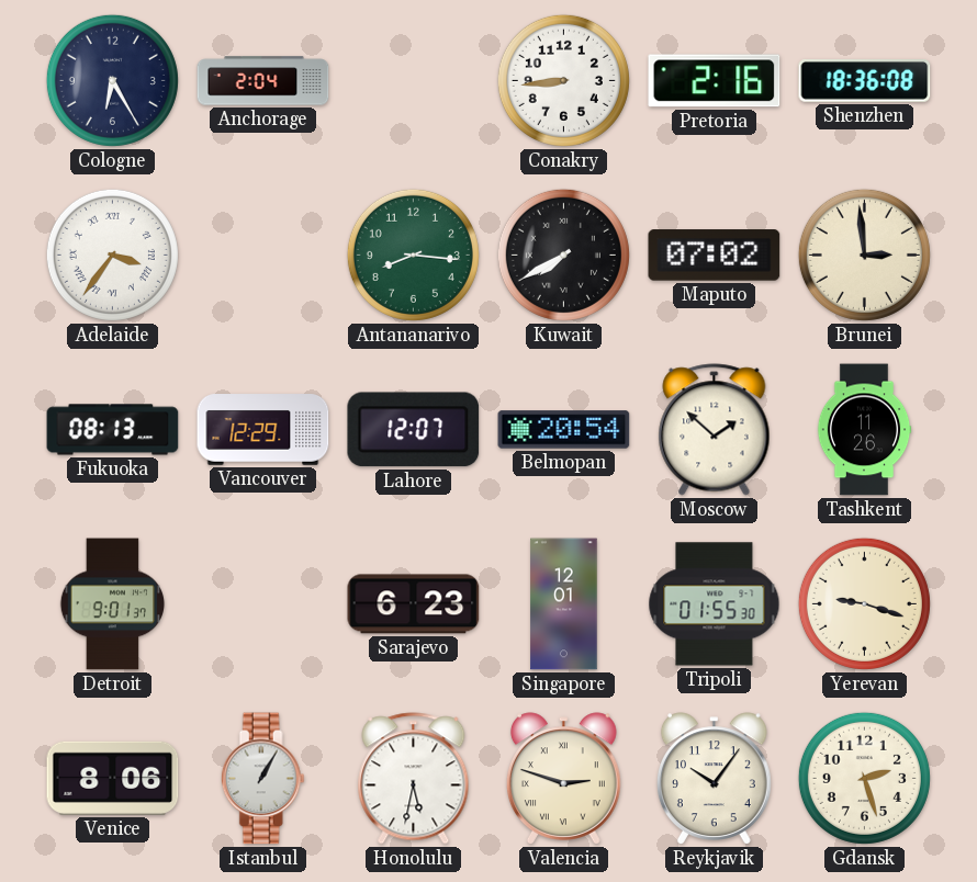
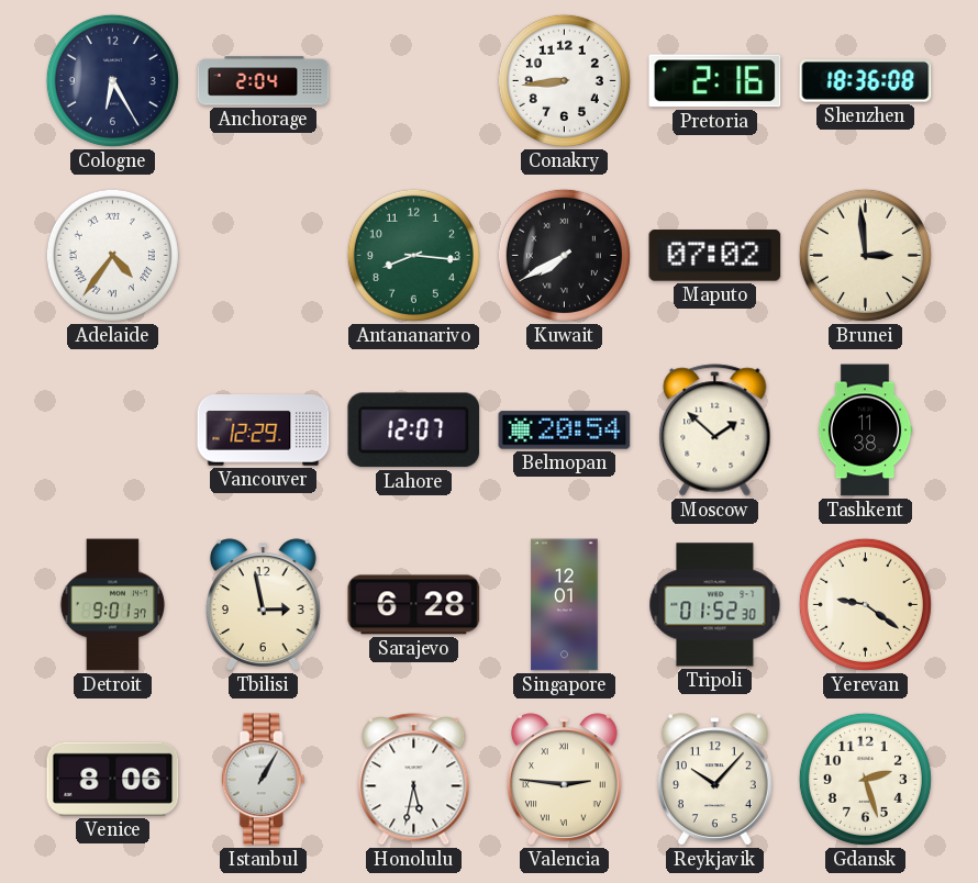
Adelaide: 3:36 -> 4:36 (112, 255)
Fukuoka: 08:13 -> none (113, 430)
Tashkent: 11:26 -> 11:38 (865, 431)
Tbilisi: none -> 2:58 (263, 605)
Sarajevo: 6:23 -> 6:28 (414, 605)
Tripoli: 01:55 -> 01:52 (715, 605)
Yerevan: 9:18 -> 9:21 (865, 604)
Valencia: 2:48 -> 2:46 (564, 780)
Reykjavik: 10:06 -> 10:07 (714, 780)
